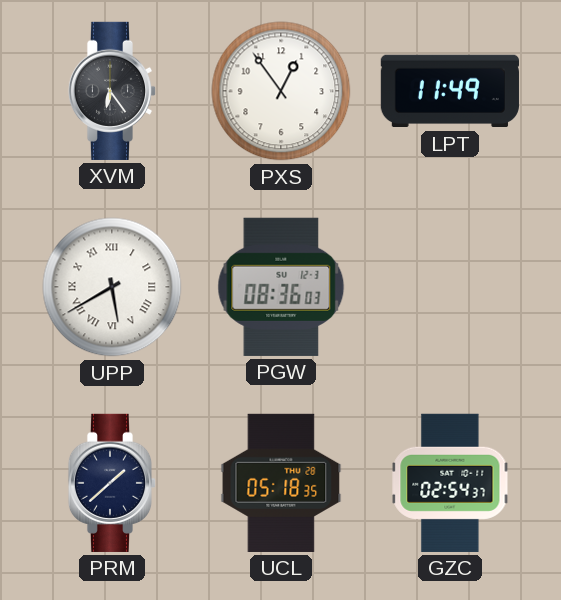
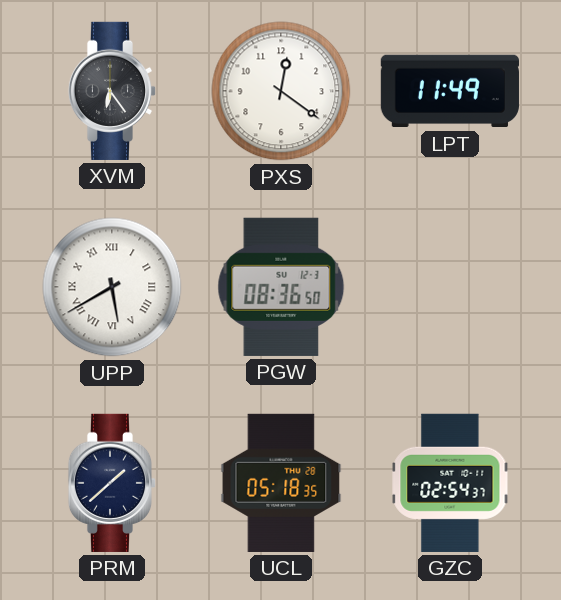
PXS: 12:54 -> 12:21 (281, 91)
PGW: 08:36:03 -> 08:36:50 (281, 287)
